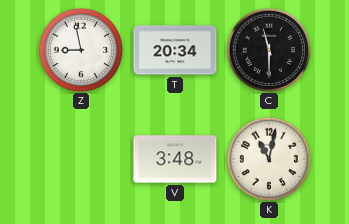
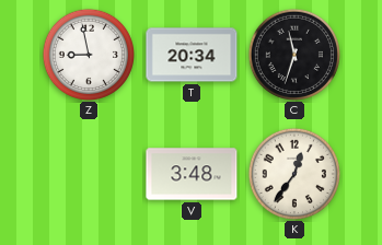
C: 11:30 -> 11:33 (293, 54)
K: 11:02 -> 12:36 (293, 173)
